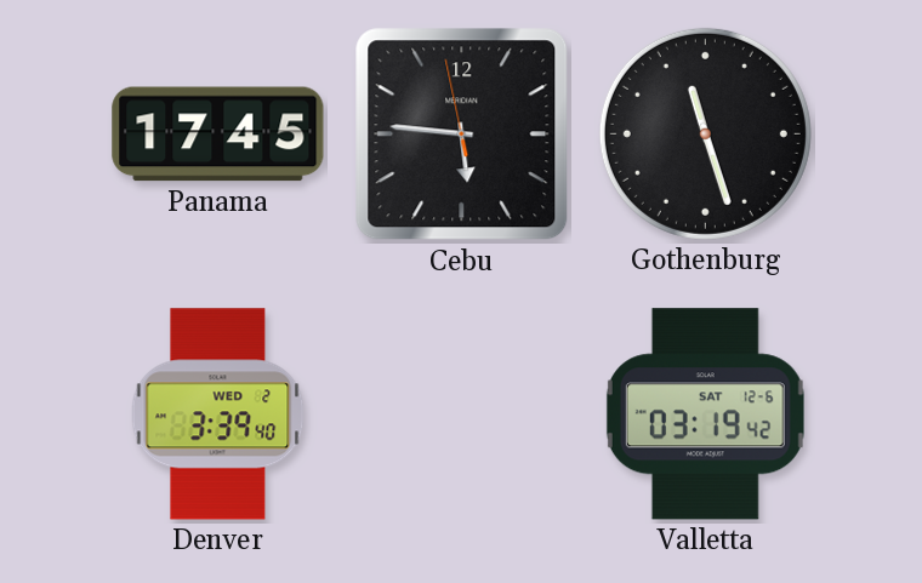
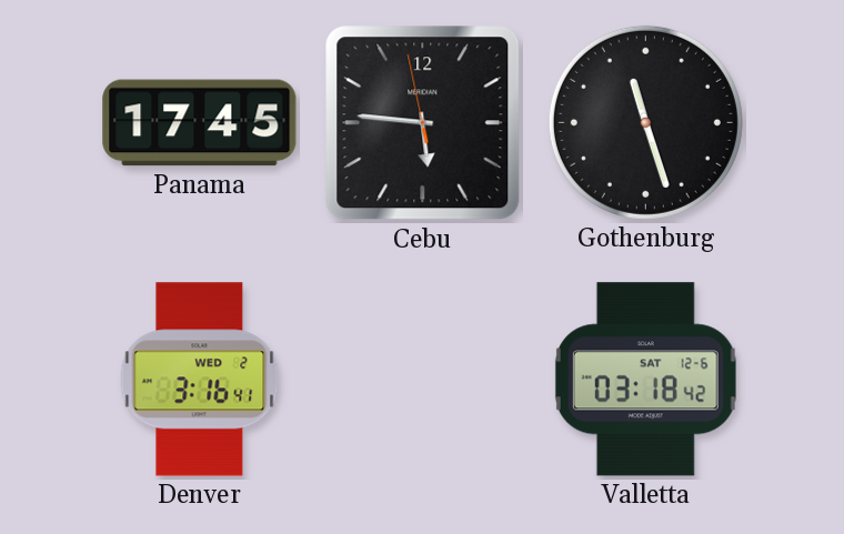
Denver: 3:39 -> 3:16 (200, 380)
Valletta: 03:19 -> 03:18 (645, 380)
